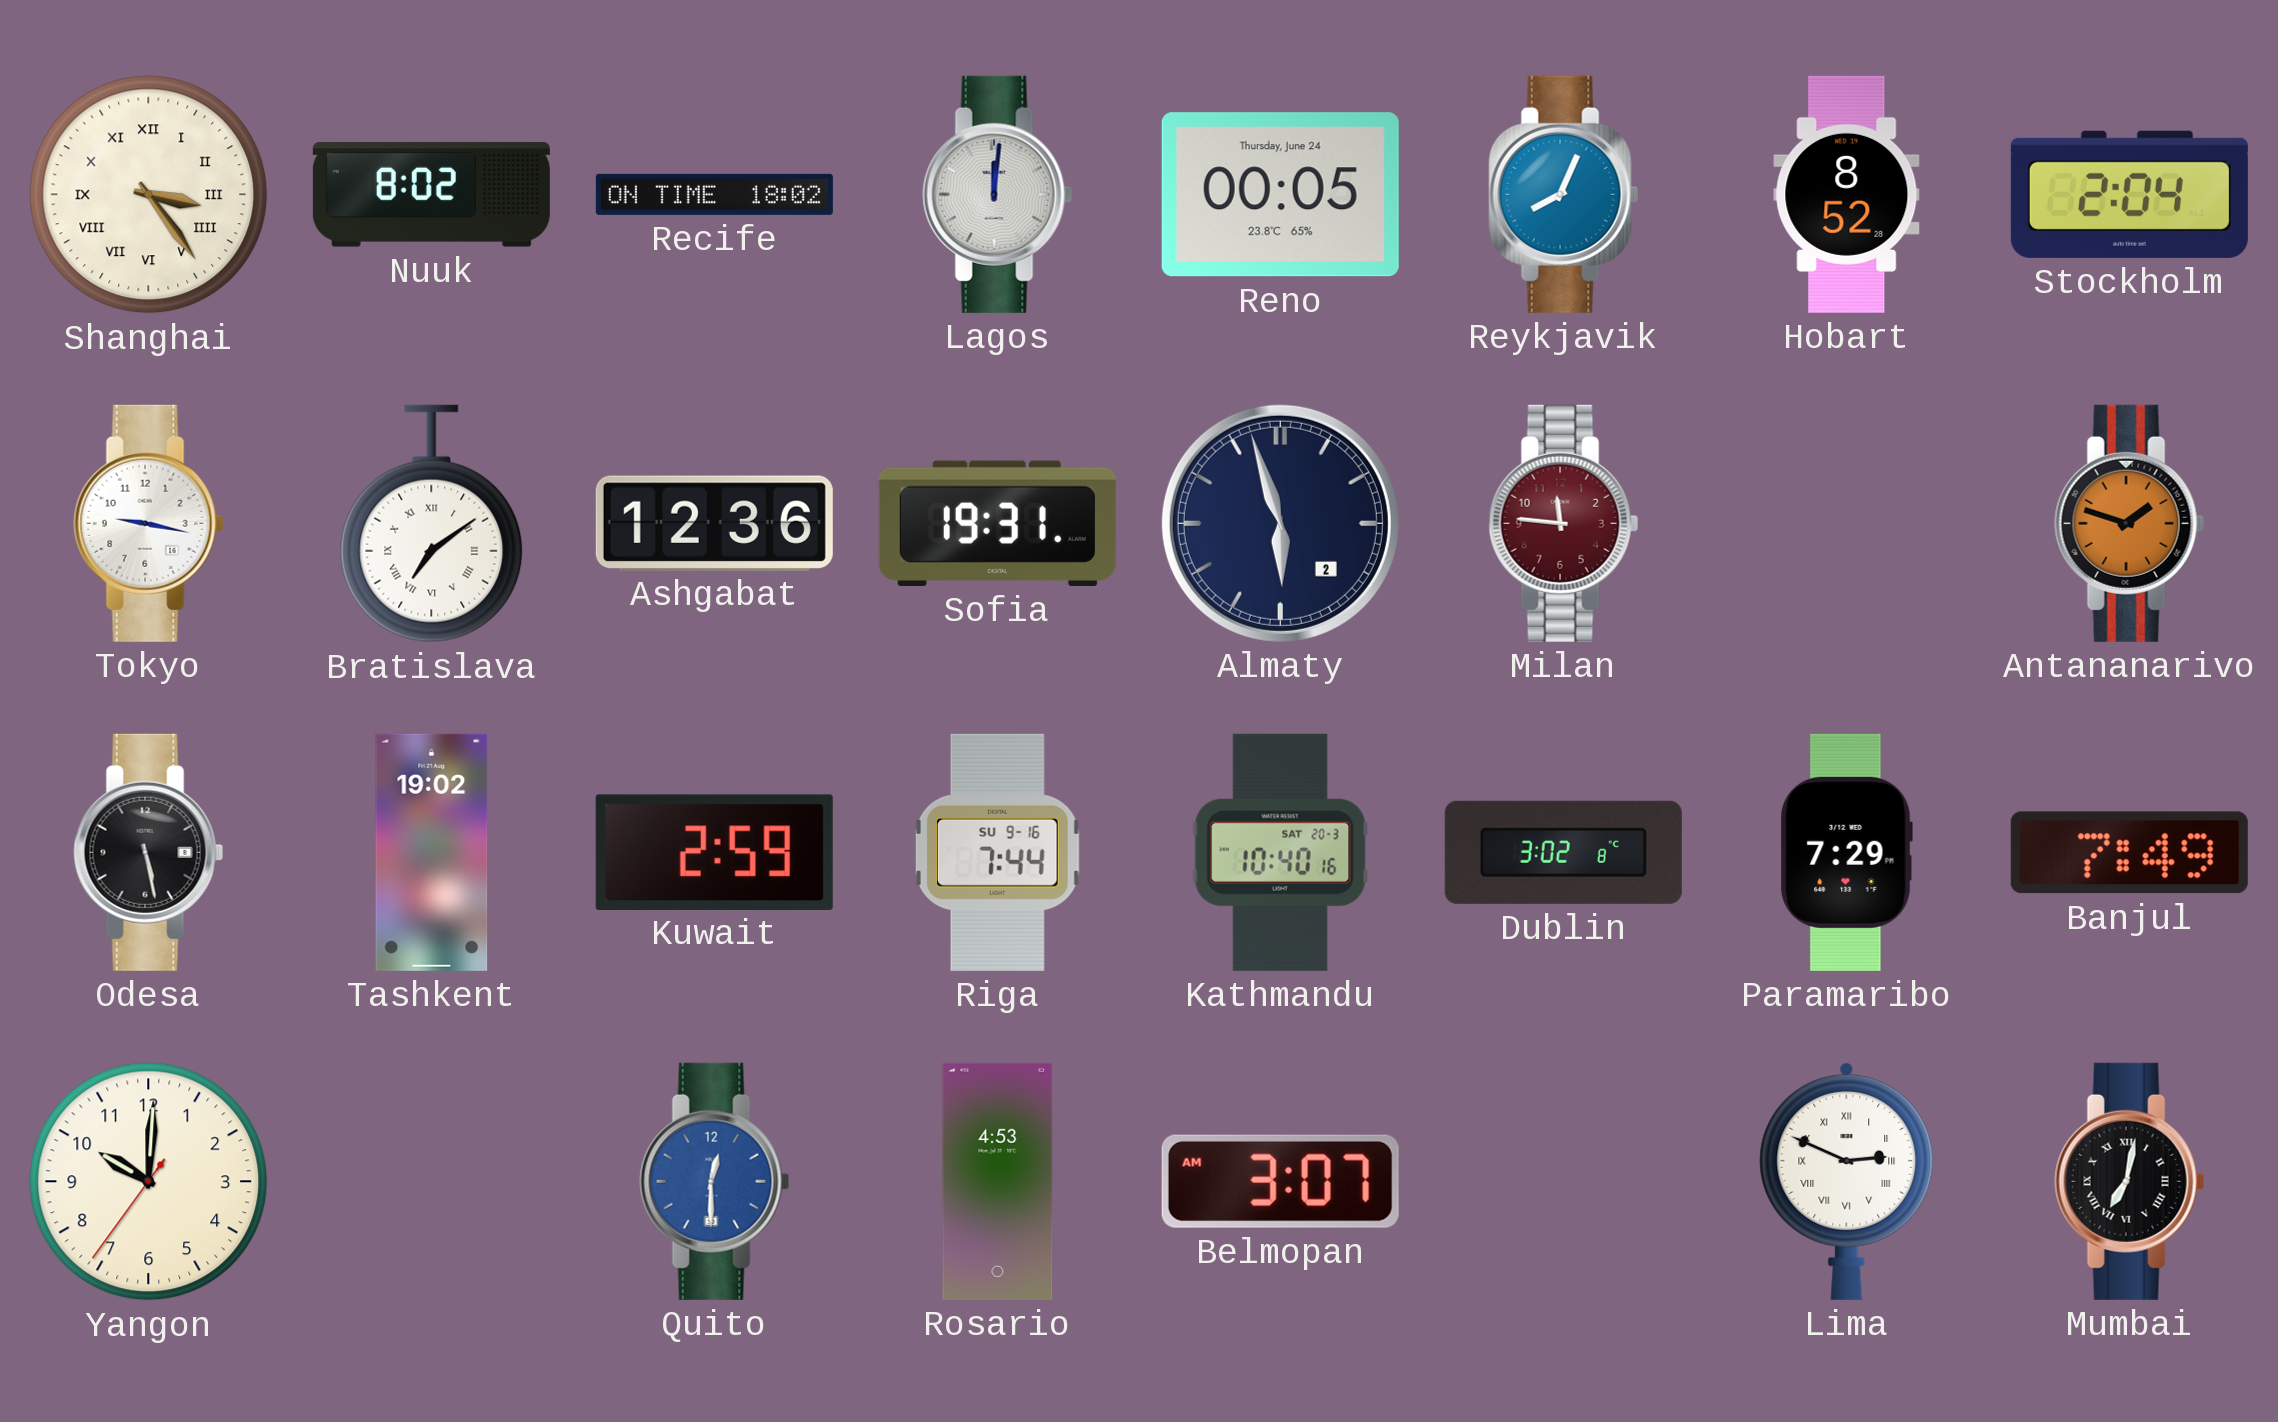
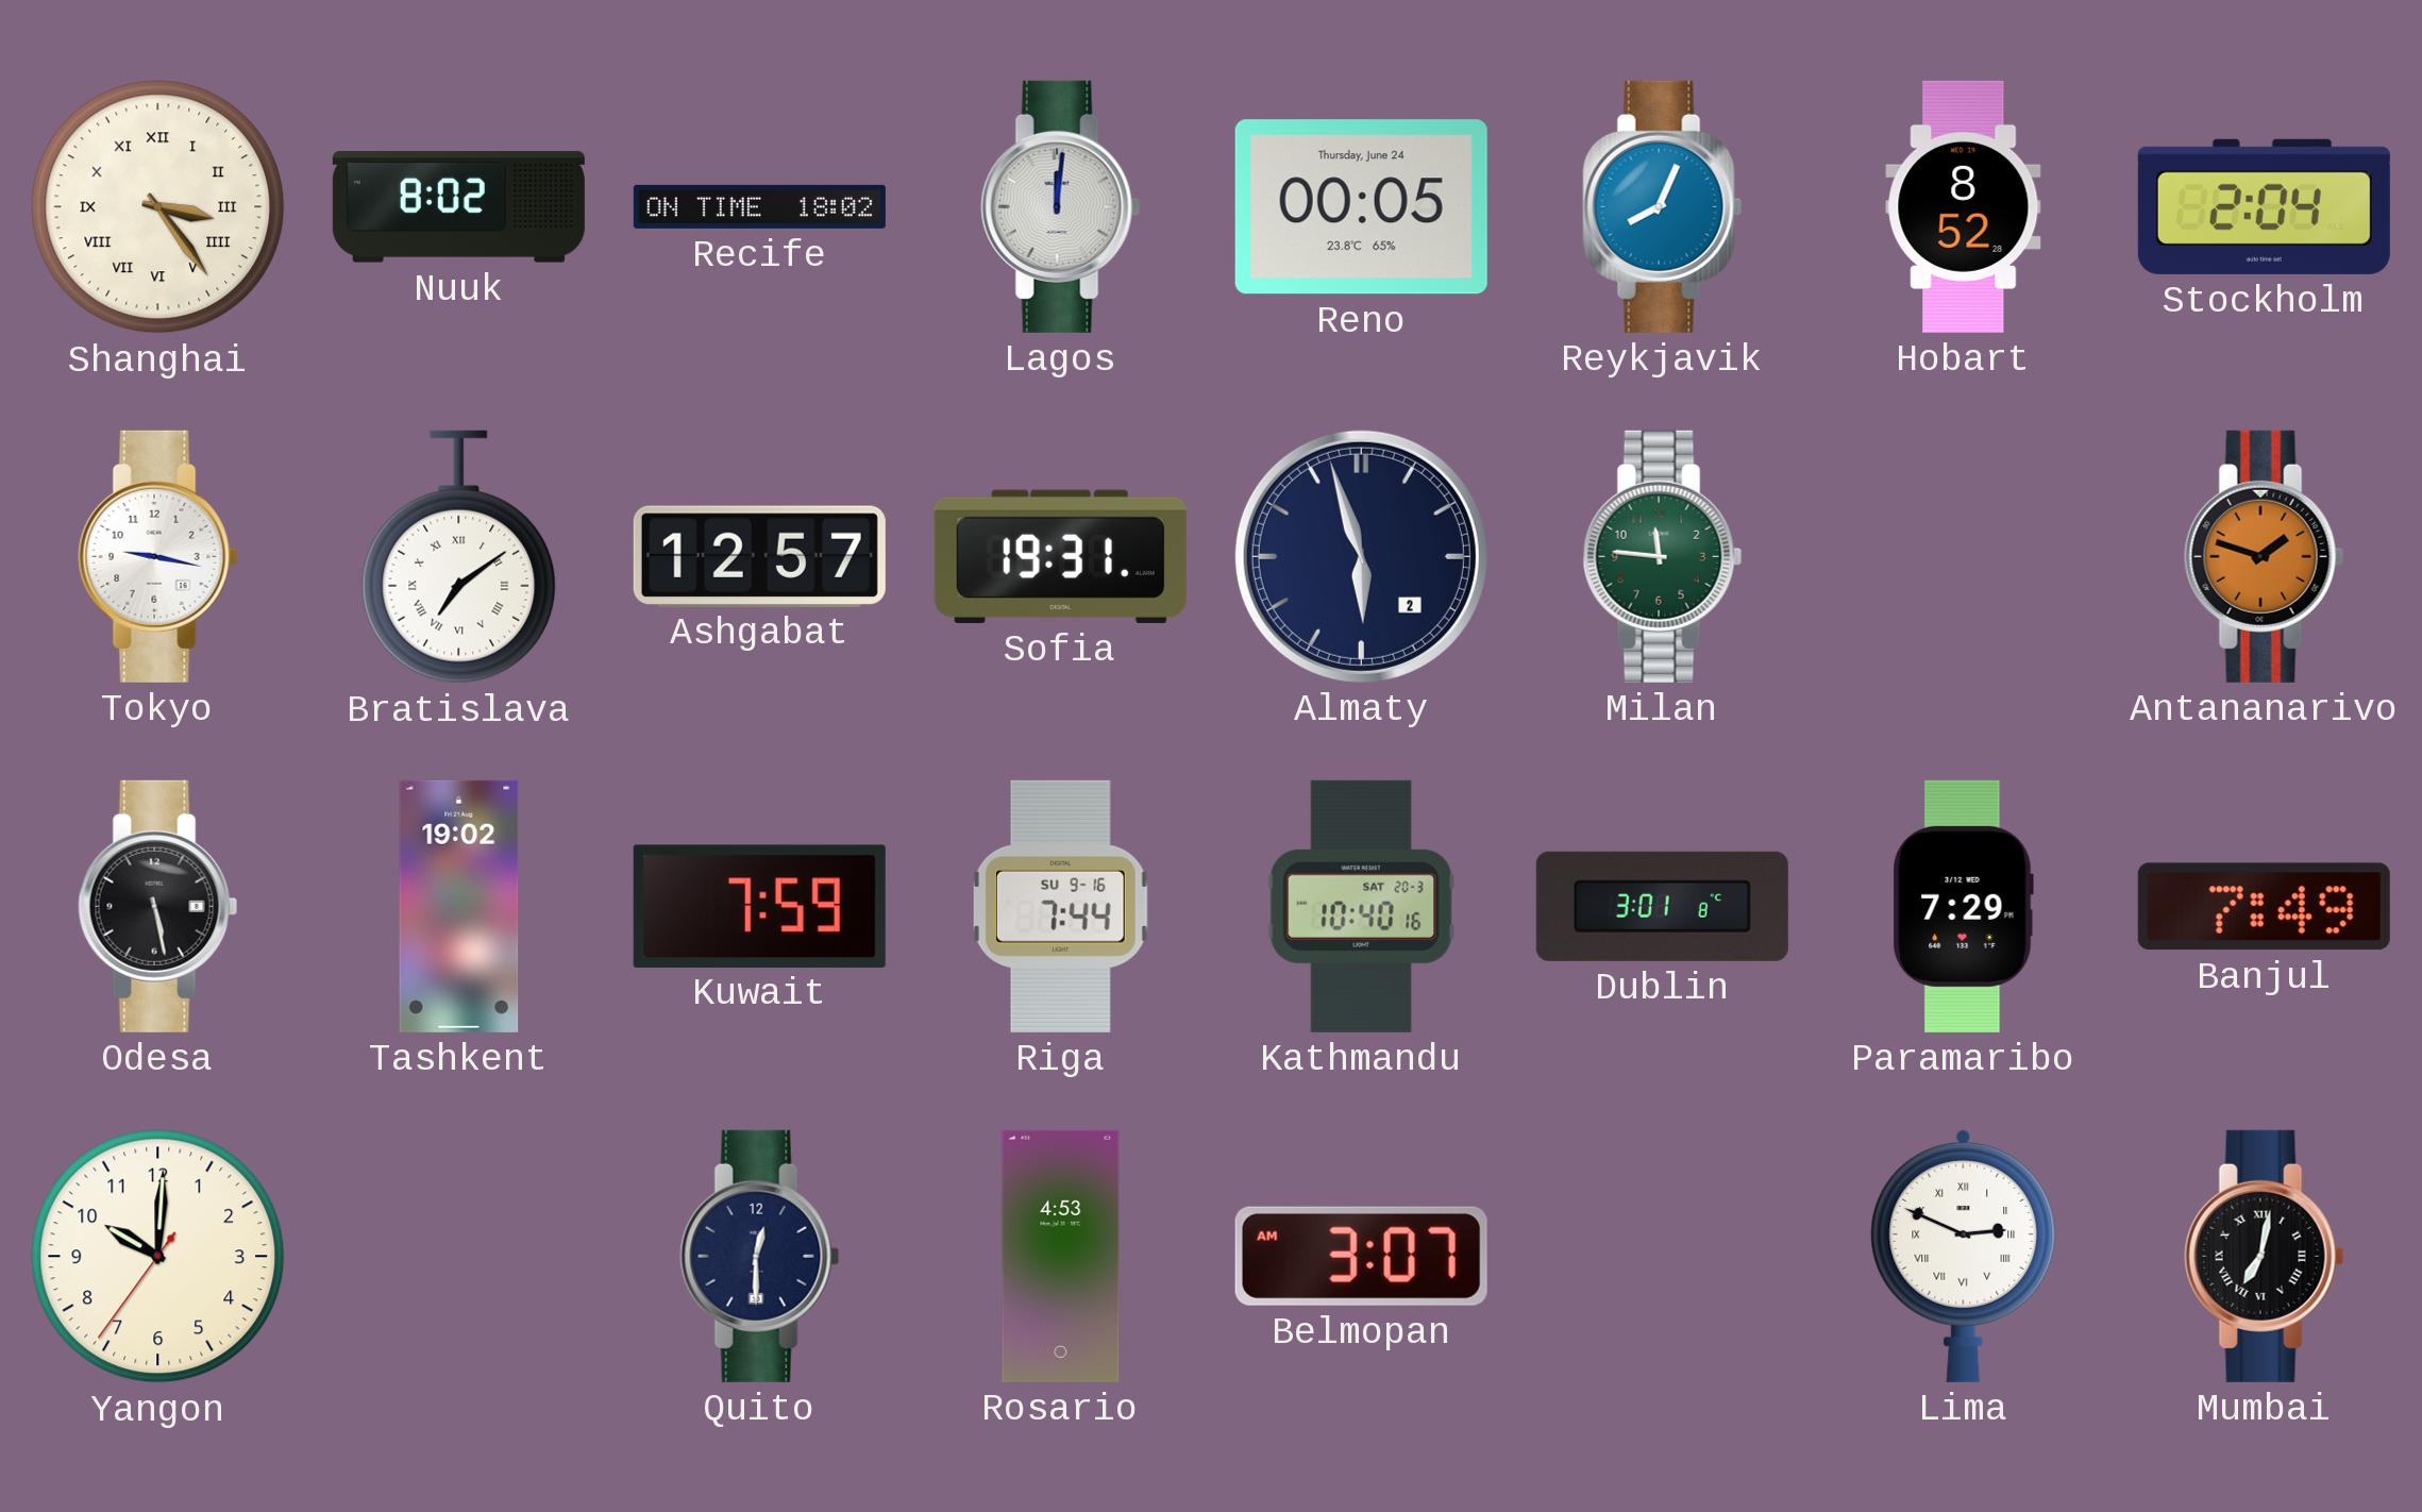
Ashgabat: 12:36 -> 12:57 (759, 556)
Milan dial: burgundy -> green (1663, 556)
Kuwait: 2:59 -> 7:59 (759, 906)
Dublin: 3:02 -> 3:01 (1662, 906)
Quito dial: blue -> navy (760, 1256)
